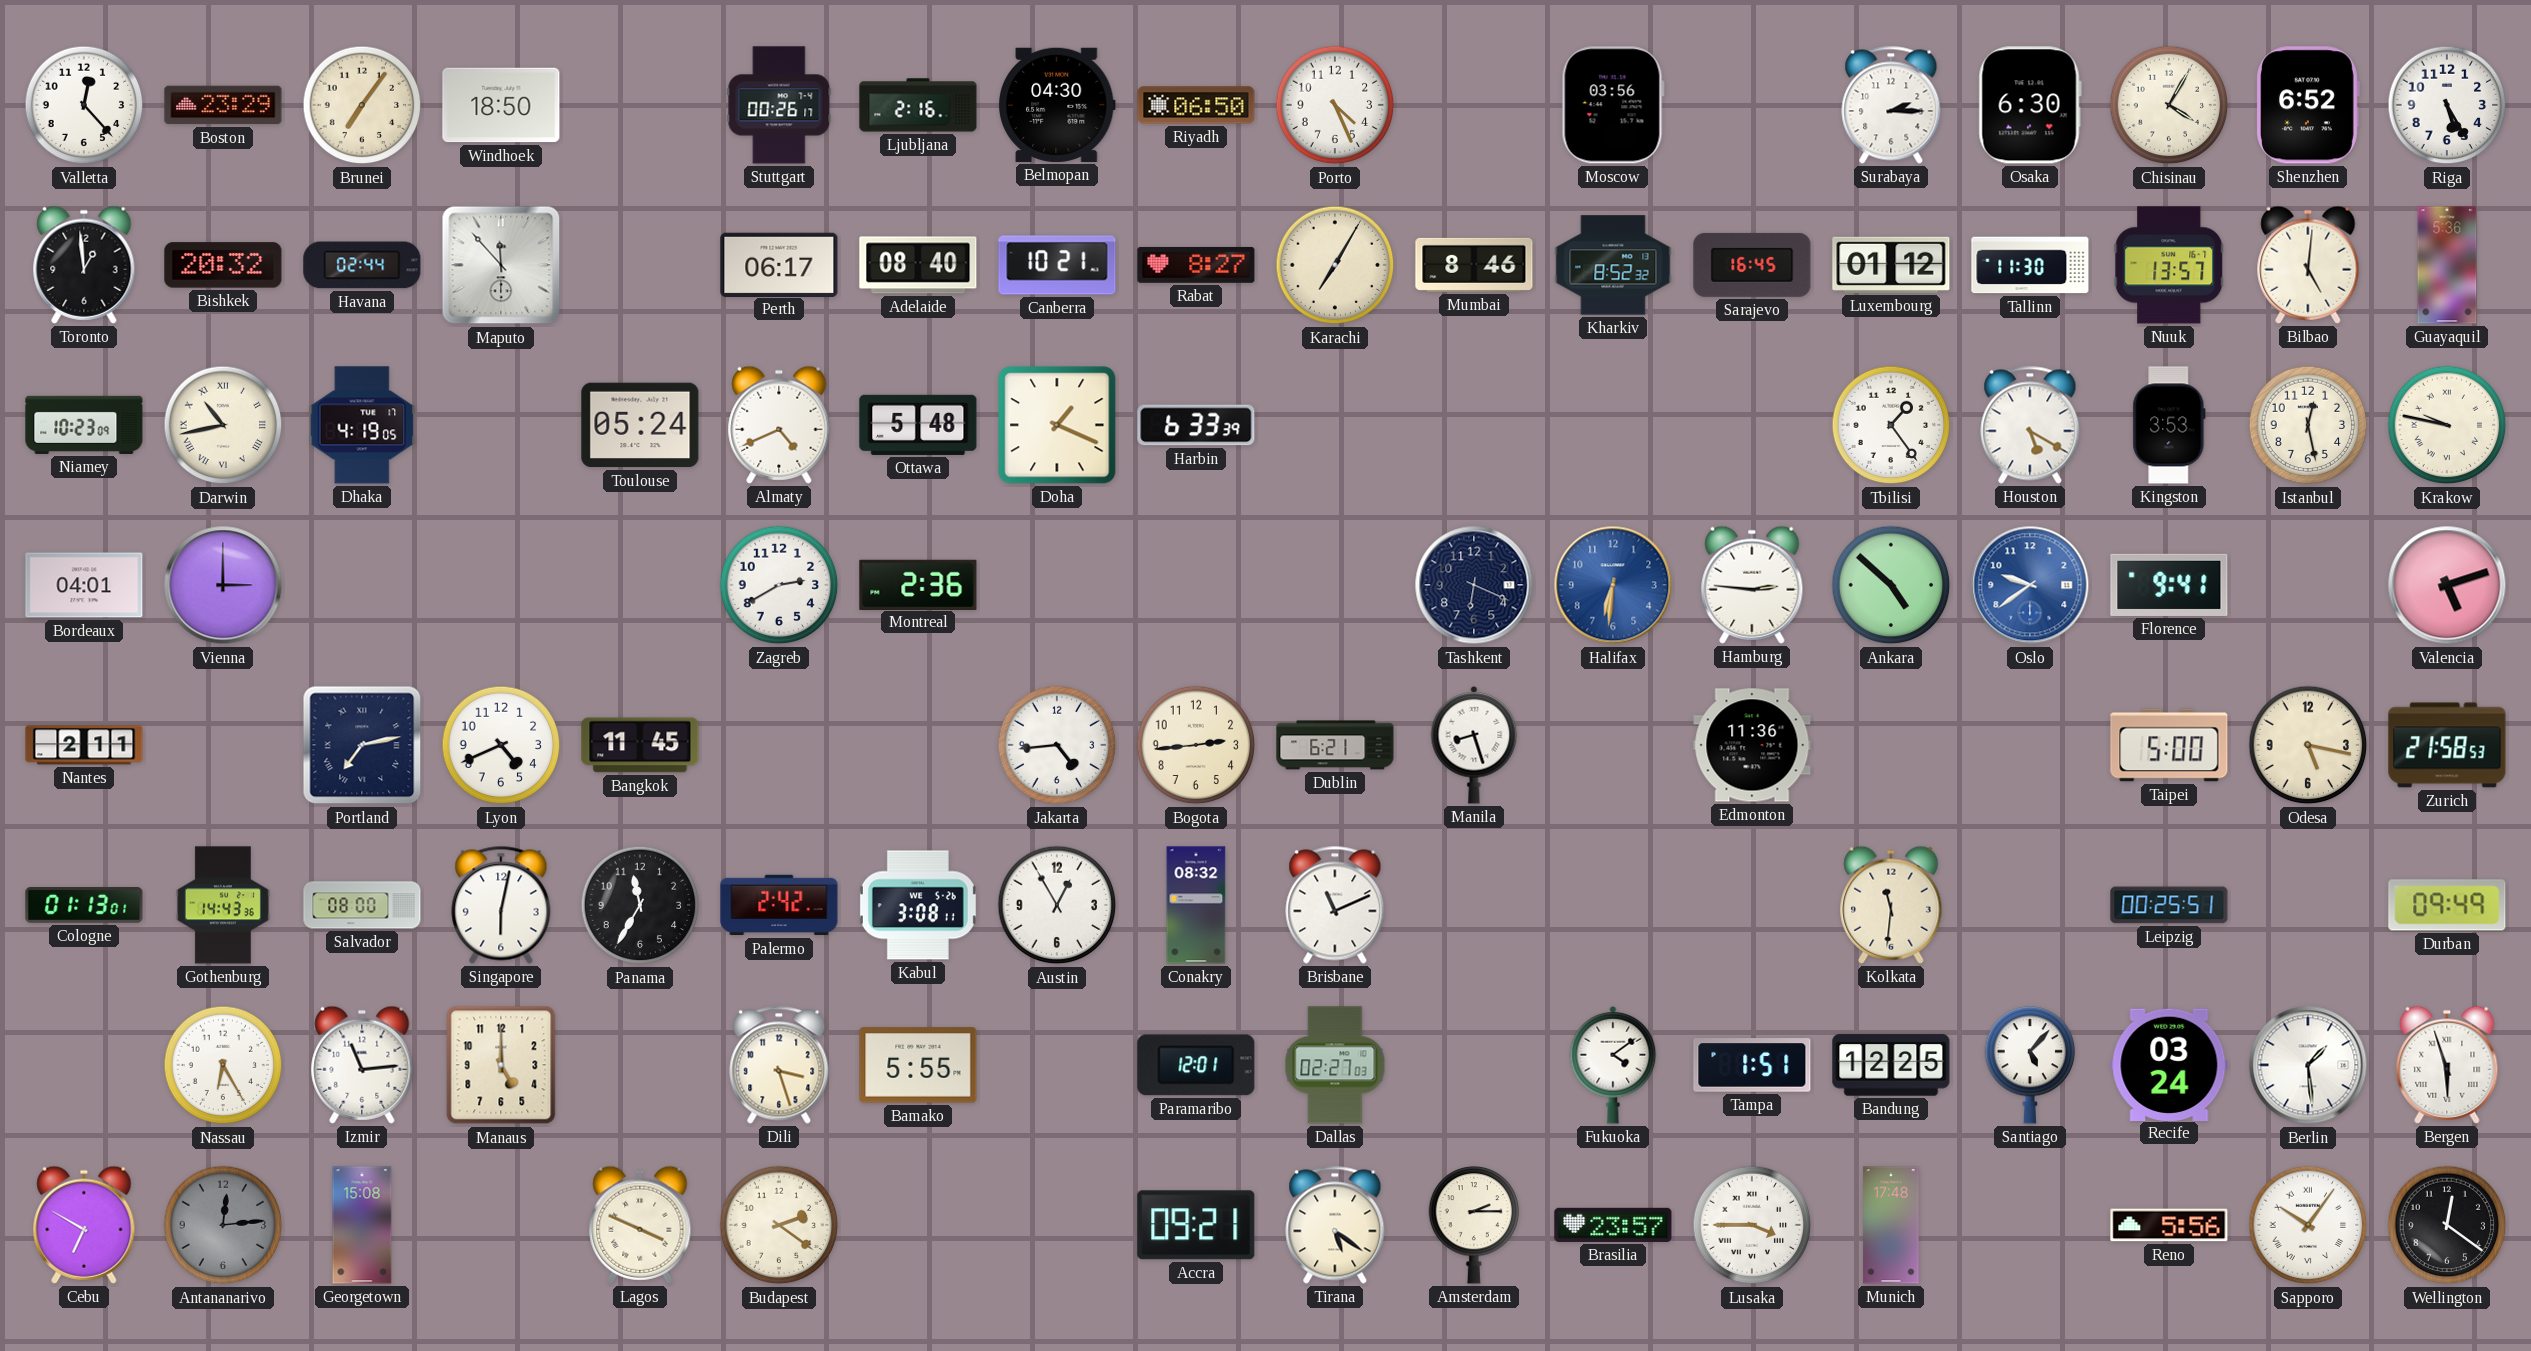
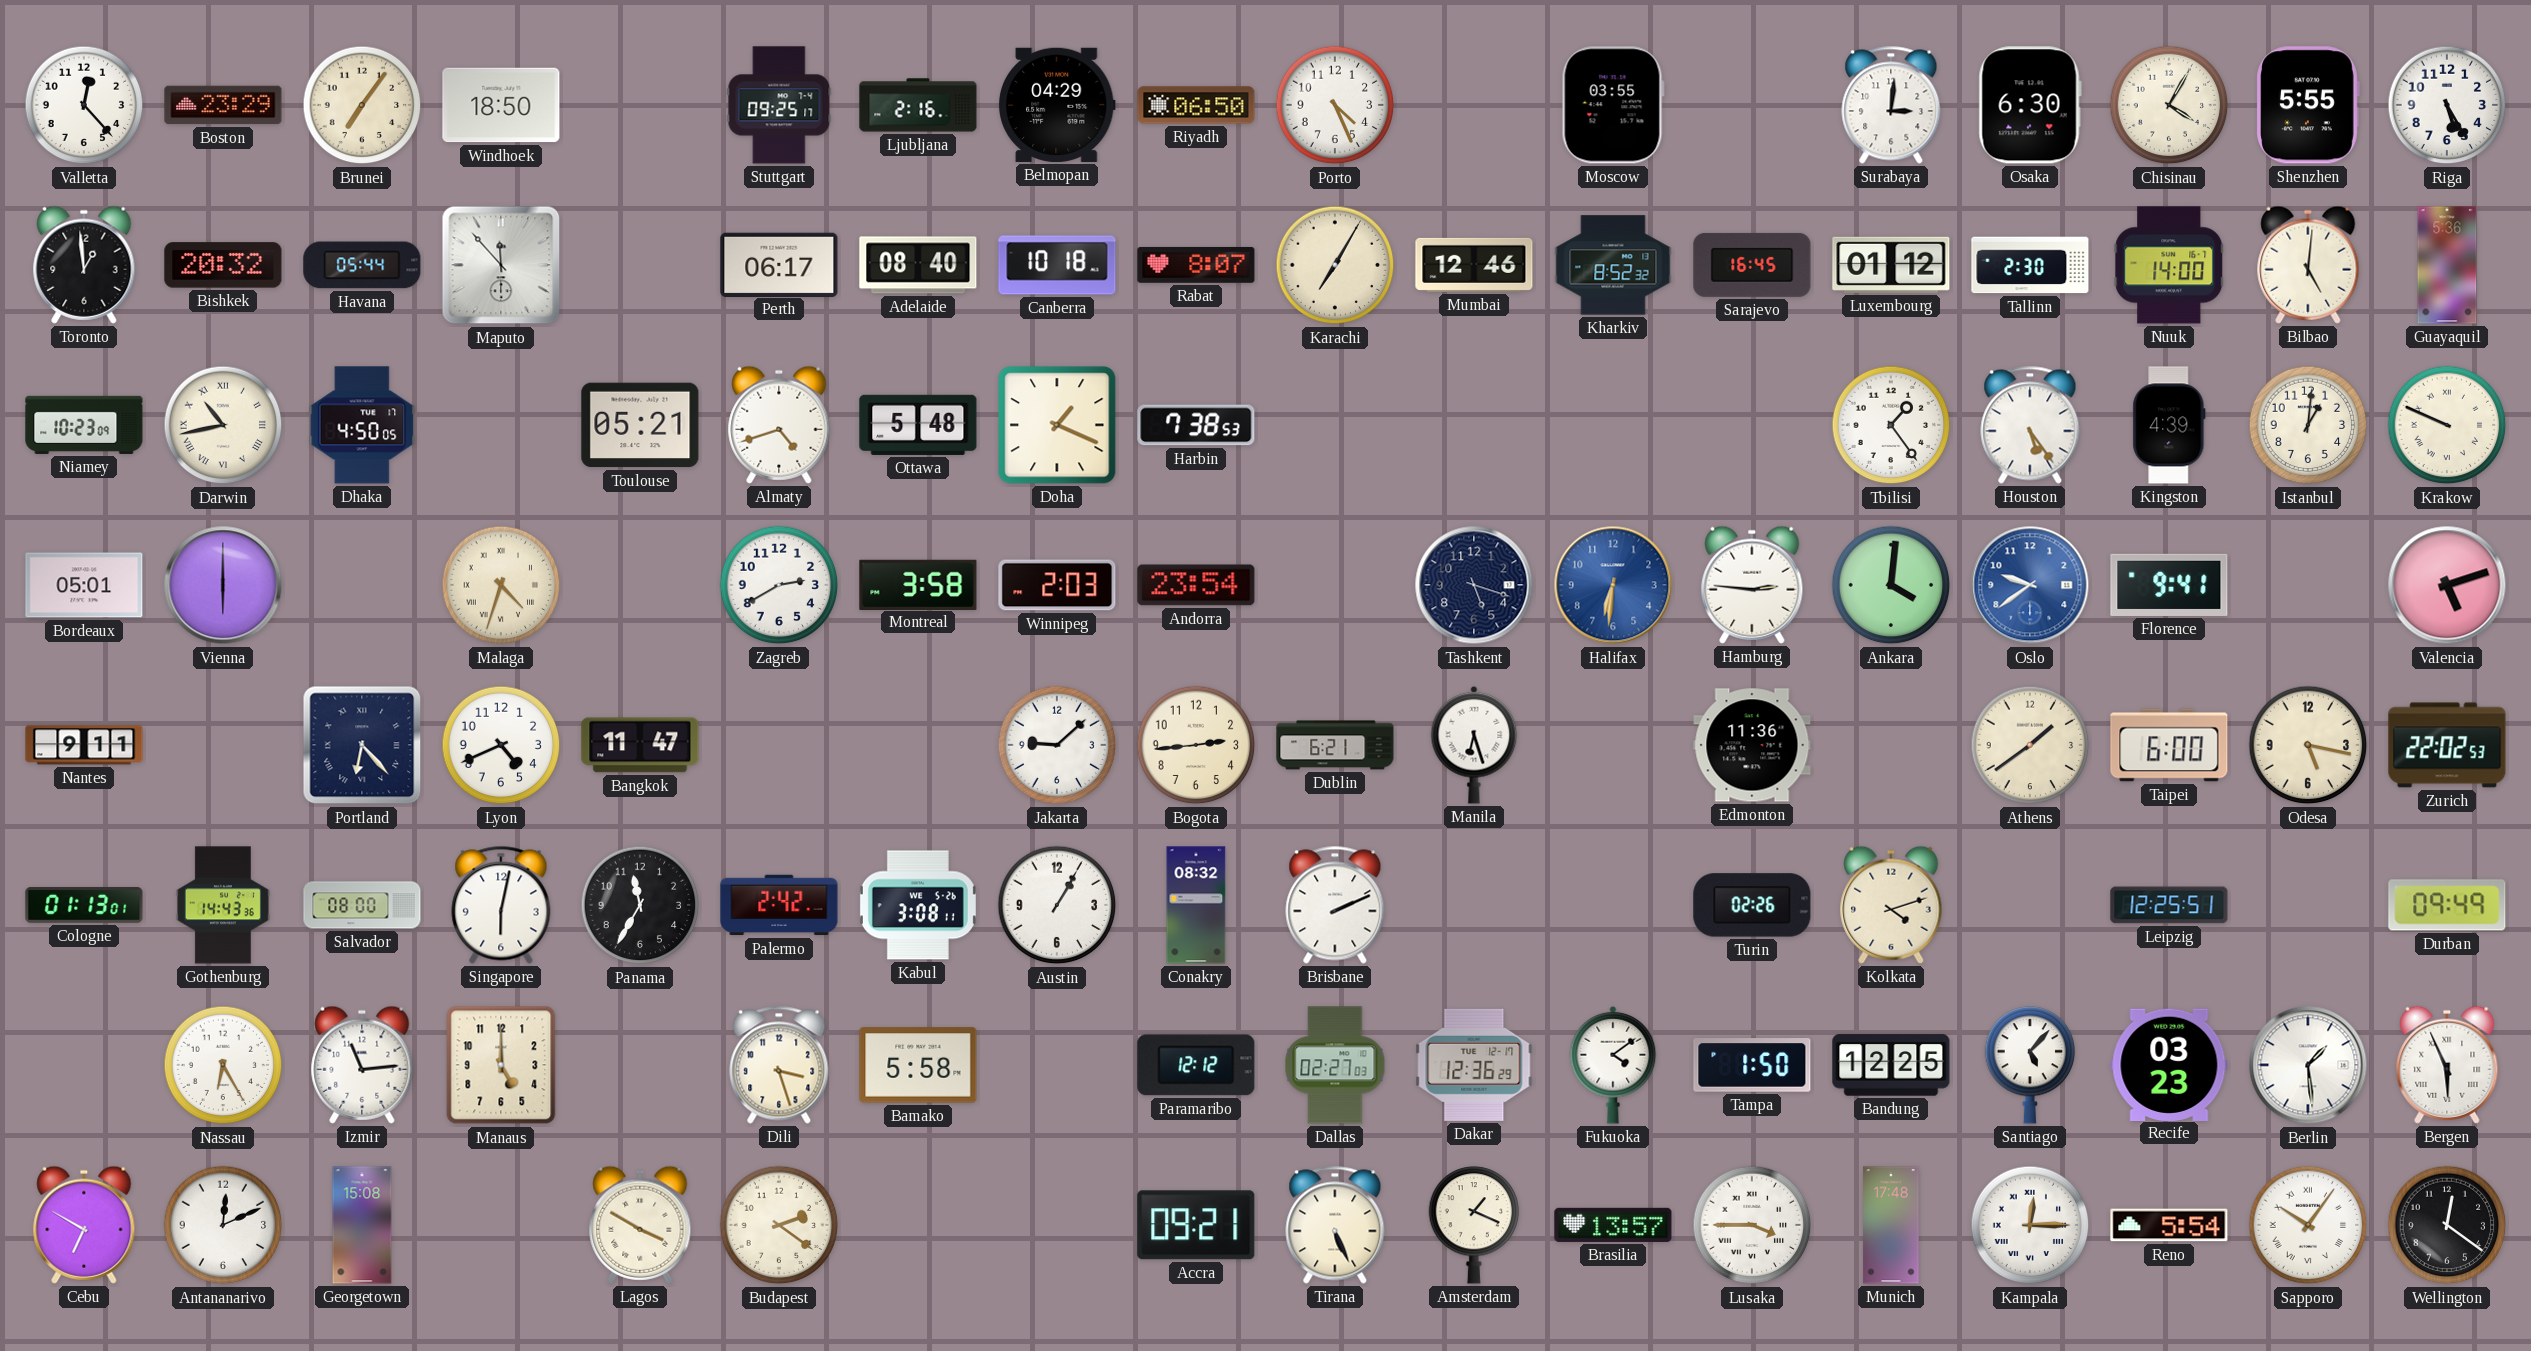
Stuttgart: 00:26 -> 09:25 (779, 105)
Belmopan: 04:30 -> 04:29 (1058, 105)
Moscow: 03:56 -> 03:55 (1613, 105)
Surabaya: 2:15 -> 3:01 (1891, 105)
Shenzhen: 6:52 -> 5:55 (2308, 105)
Havana: 02:44 -> 05:44 (362, 265)
Canberra: 10:21 -> 10:18 (1057, 265)
Rabat: 8:27 -> 8:07 (1196, 265)
Mumbai: 8:46 -> 12:46 (1474, 265)
Tallinn: 11:30 -> 2:30 (2030, 265)
Nuuk: 13:57 -> 14:00 (2169, 265)
Dhaka: 4:19 -> 4:50 (362, 425)
Toulouse: 05:24 -> 05:21 (640, 425)
Almaty: 4:41 -> 4:42 (779, 425)
Harbin: 6:33 -> 7:38 (1196, 425)
Houston: 5:20 -> 5:24 (2030, 425)
Kingston: 3:53 -> 4:39 (2169, 425)
Istanbul: 12:28 -> 1:01 (2308, 425)
Krakow: 9:47 -> 9:49 (2447, 425)
Bordeaux: 04:01 -> 05:01 (84, 585)
Vienna: 3:00 -> 6:00 (223, 585)
Malaga: none -> 4:33 (501, 585)
Montreal: 2:36 -> 3:58 (918, 584)
Winnipeg: none -> 2:03 (1057, 585)
Andorra: none -> 23:54 (1196, 585)
Tashkent: 6:19 -> 5:18 (1474, 585)
Ankara: 4:52 -> 4:01 (1891, 585)
Nantes: 2:11 -> 9:11 (84, 745)
Portland: 7:13 -> 6:23 (362, 745)
Bangkok: 11:45 -> 11:47 (640, 745)
Jakarta: 4:44 -> 9:08 (1057, 745)
Manila: 8:27 -> 6:27 (1474, 745)
Athens: none -> 1:39 (2030, 745)
Taipei: 5:00 -> 6:00 (2169, 745)
Zurich: 21:58 -> 22:02 (2447, 745)
Austin: 12:55 -> 1:05 (1057, 905)
Brisbane: 11:11 -> 2:11 (1335, 905)
Turin: none -> 02:26 (1752, 905)
Kolkata: 11:31 -> 4:12 (1891, 905)
Leipzig: 00:25 -> 12:25 (2169, 905)
Bamako: 5:55 -> 5:58 (918, 1065)
Paramaribo: 12:01 -> 12:12 (1196, 1065)
Dakar: none -> 12:36 (1474, 1065)
Tampa: 1:51 -> 1:50 (1752, 1065)
Recife: 03:24 -> 03:23 (2169, 1064)
Bergen: 5:57 -> 5:56 (2447, 1065)
Antananarivo: 12:14 -> 12:11 (223, 1225)
Antananarivo dial: grey -> white (223, 1225)
Lagos: 3:49 -> 3:50 (640, 1225)
Tirana: 5:21 -> 5:26 (1335, 1225)
Amsterdam: 2:15 -> 1:19 (1474, 1225)
Brasilia: 23:57 -> 13:57 (1613, 1225)
Kampala: none -> 12:15 (2030, 1225)
Reno: 5:56 -> 5:54 (2169, 1225)
